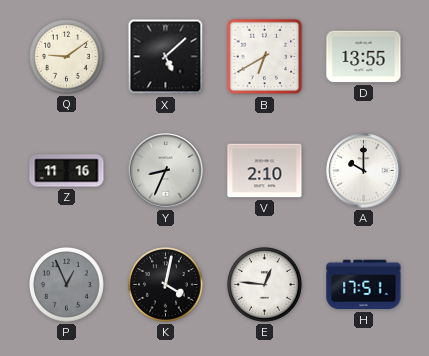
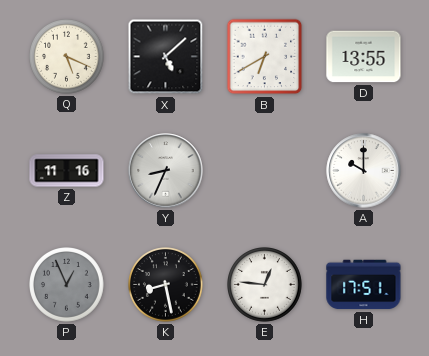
Q: 9:09 -> 5:19 (67, 57)
V: 2:10 -> none (265, 171)
K: 4:02 -> 8:28 (166, 285)
